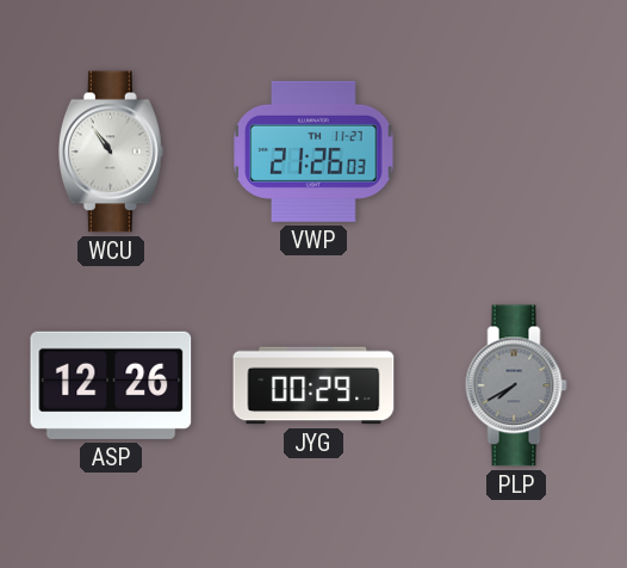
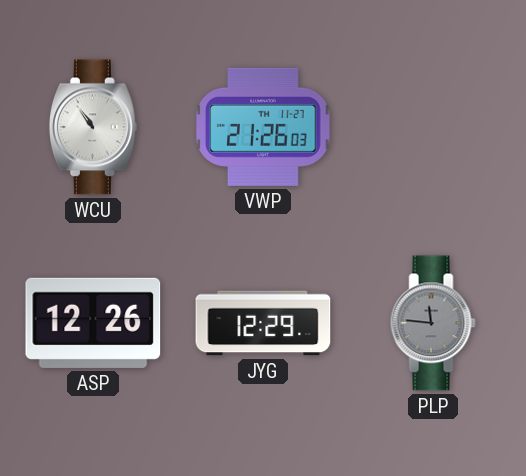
JYG: 00:29 -> 12:29 (263, 323)
PLP: 7:40 -> 11:46 (433, 323)
